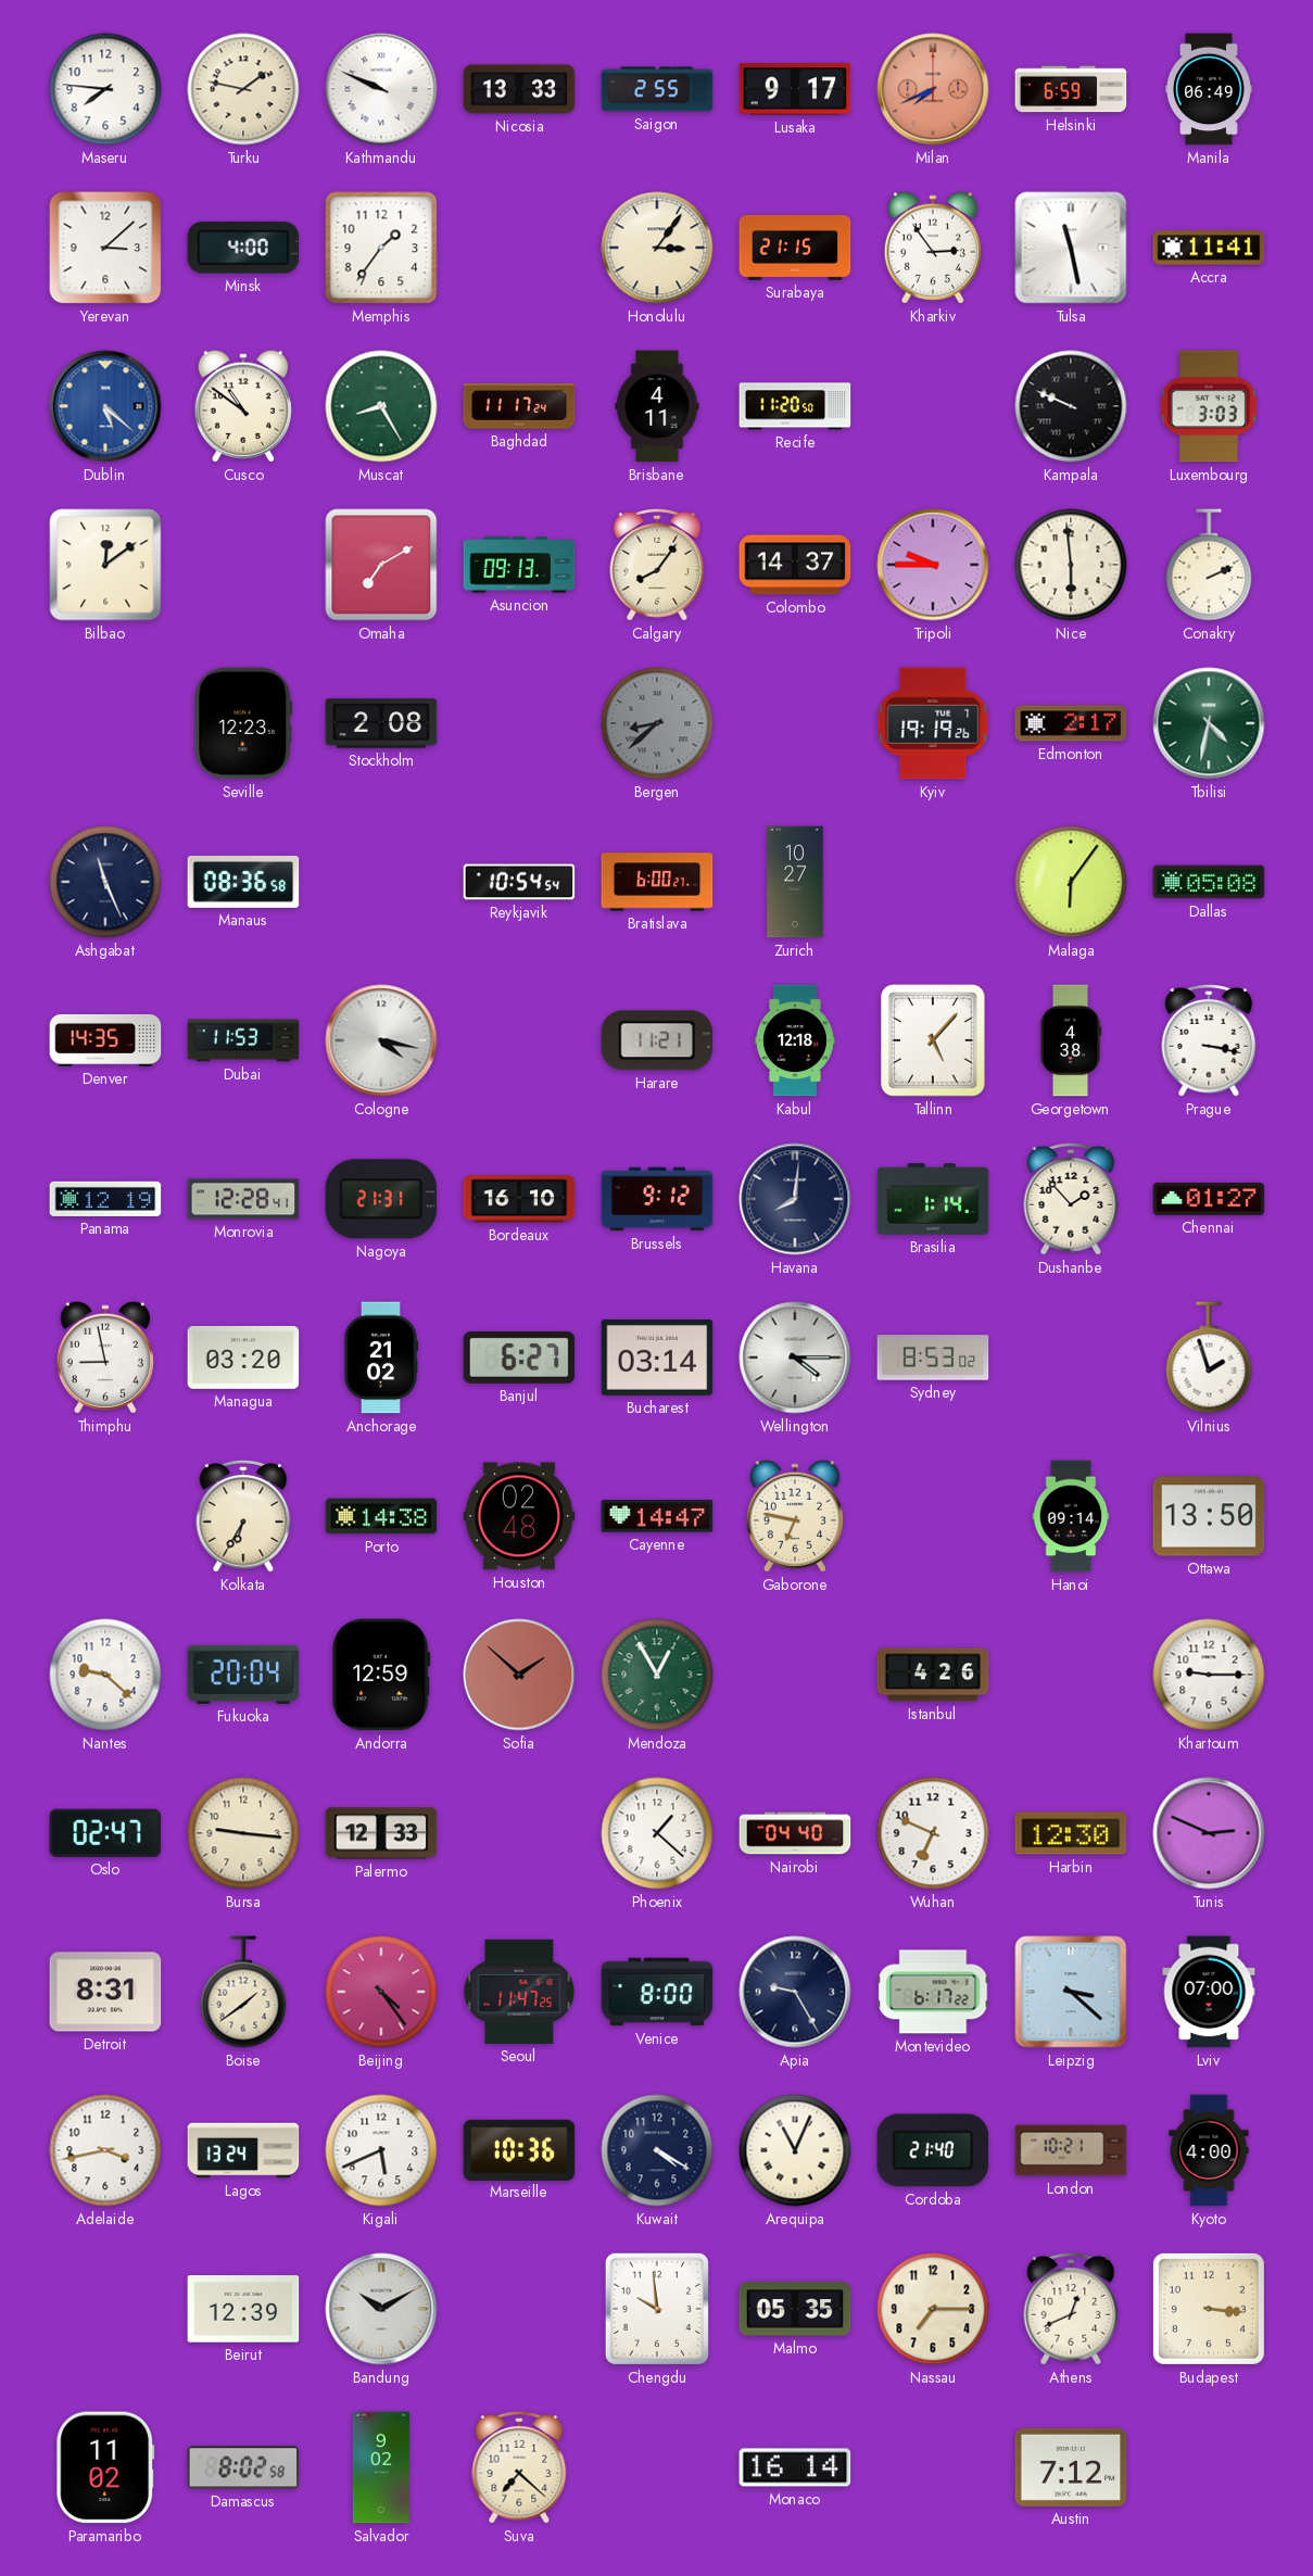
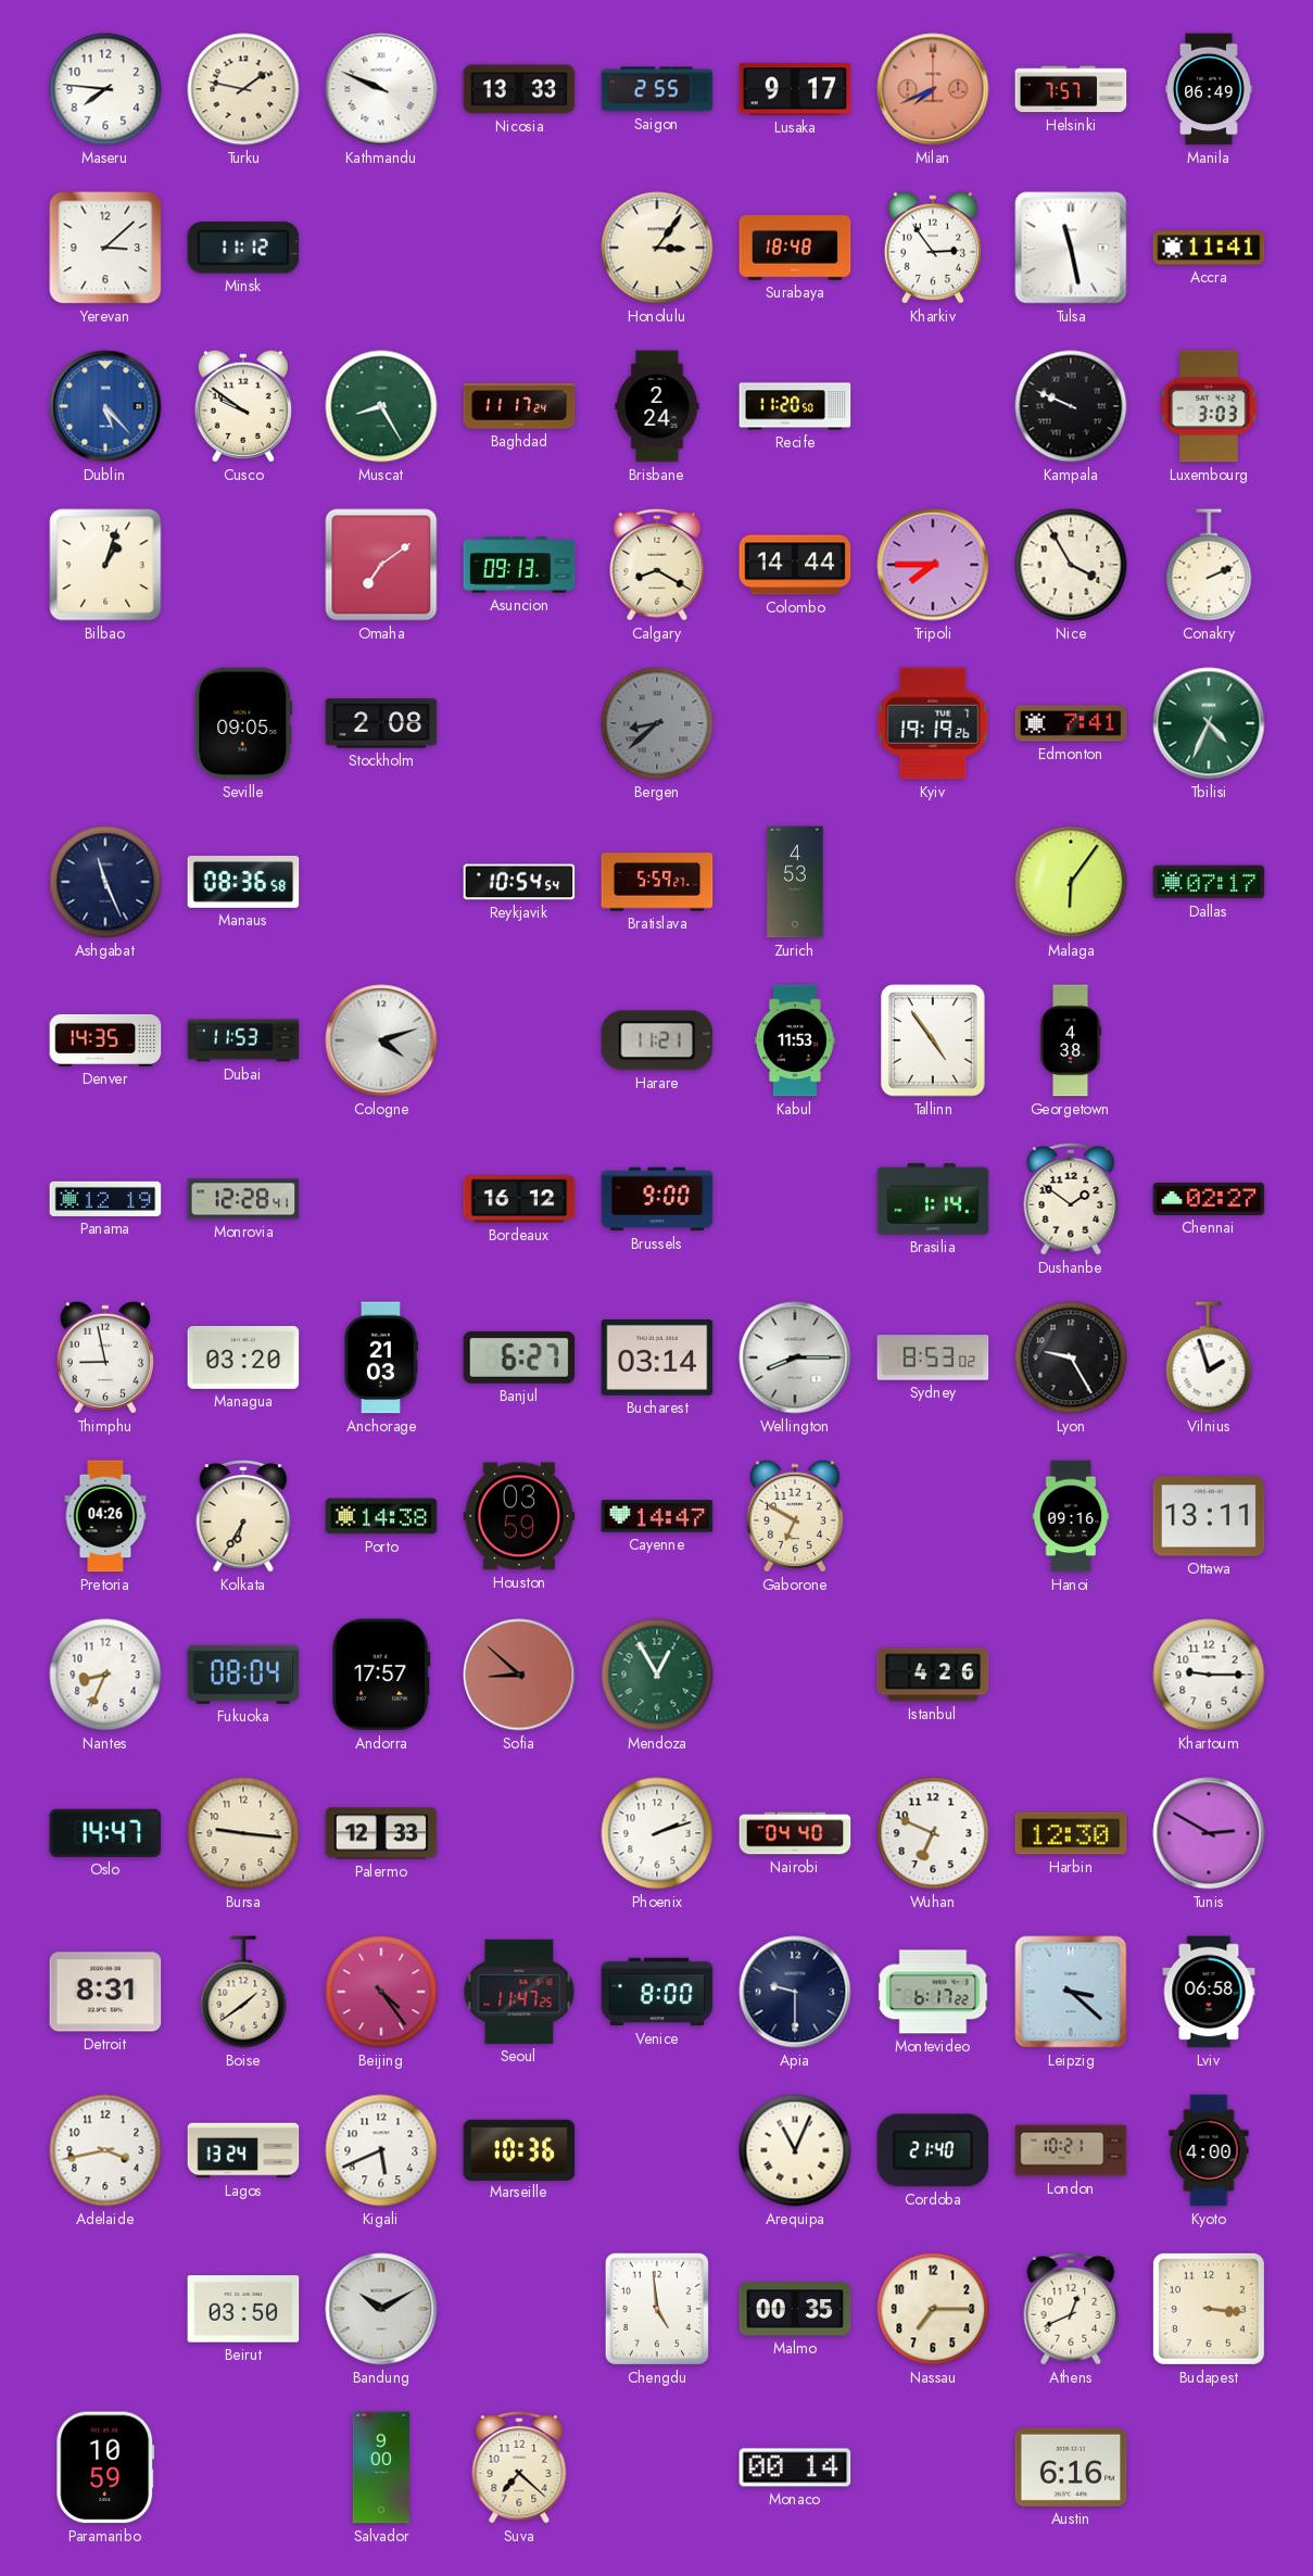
Helsinki: 6:59 -> 7:57 (1071, 89)
Minsk: 4:00 -> 11:12 (243, 248)
Memphis: 1:36 -> none (381, 248)
Surabaya: 21:15 -> 18:48 (795, 249)
Dublin: 5:22 -> 5:23 (105, 406)
Cusco: 10:51 -> 9:51 (243, 406)
Brisbane: 4:11 -> 2:24 (657, 406)
Bilbao: 12:09 -> 1:03 (105, 565)
Omaha: 7:10 -> 7:09 (381, 565)
Calgary: 8:06 -> 8:20 (657, 566)
Colombo: 14:37 -> 14:44 (795, 565)
Tripoli: 9:45 -> 7:45 (933, 565)
Nice: 5:59 -> 3:55 (1071, 565)
Seville: 12:23 -> 09:05 (243, 723)
Edmonton: 2:17 -> 7:41 (1071, 723)
Tbilisi: 4:32 -> 4:34 (1209, 723)
Bratislava: 6:00 -> 5:59 (657, 882)
Zurich: 10:27 -> 4:53 (795, 882)
Dallas: 05:08 -> 07:17 (1209, 882)
Cologne: 4:17 -> 4:12 (381, 1040)
Kabul: 12:18 -> 11:53 (795, 1040)
Tallinn: 5:07 -> 4:54 (933, 1040)
Prague: 3:17 -> none (1209, 1041)
Nagoya: 21:31 -> none (381, 1199)
Bordeaux: 16:10 -> 16:12 (519, 1199)
Brussels: 9:12 -> 9:00 (657, 1199)
Havana: 8:01 -> none (795, 1199)
Dushanbe: 1:53 -> 1:51 (1071, 1200)
Chennai: 01:27 -> 02:27 (1209, 1199)
Anchorage: 21:02 -> 21:03 (380, 1358)
Wellington: 4:15 -> 8:15 (795, 1358)
Lyon: none -> 9:25 (1071, 1358)
Pretoria: none -> 04:26 (105, 1516)
Houston: 02:48 -> 03:59 (519, 1516)
Gaborone: 6:47 -> 6:50 (795, 1516)
Hanoi: 09:14 -> 09:16 (1071, 1516)
Ottawa: 13:50 -> 13:11 (1209, 1516)
Nantes: 9:22 -> 8:34 (105, 1675)
Fukuoka: 20:04 -> 08:04 (243, 1675)
Andorra: 12:59 -> 17:57 (382, 1675)
Sofia: 1:52 -> 8:52 (519, 1675)
Oslo: 02:47 -> 14:47 (105, 1833)
Phoenix: 1:22 -> 2:12 (657, 1833)
Tunis: 2:49 -> 2:50 (1209, 1833)
Apia: 9:25 -> 9:30 (795, 1992)
Lviv: 07:00 -> 06:58 (1209, 1992)
Kuwait: 4:20 -> none (657, 2150)
Beirut: 12:39 -> 03:50 (243, 2309)
Chengdu: 9:59 -> 4:59 (657, 2309)
Malmo: 05:35 -> 00:35 (795, 2309)
Paramaribo: 11:02 -> 10:59 (105, 2467)
Damascus: 8:02 -> none (243, 2467)
Salvador: 9:02 -> 9:00 (381, 2467)
Monaco: 16:14 -> 00:14 (795, 2467)
Austin: 7:12 -> 6:16 (1071, 2467)
